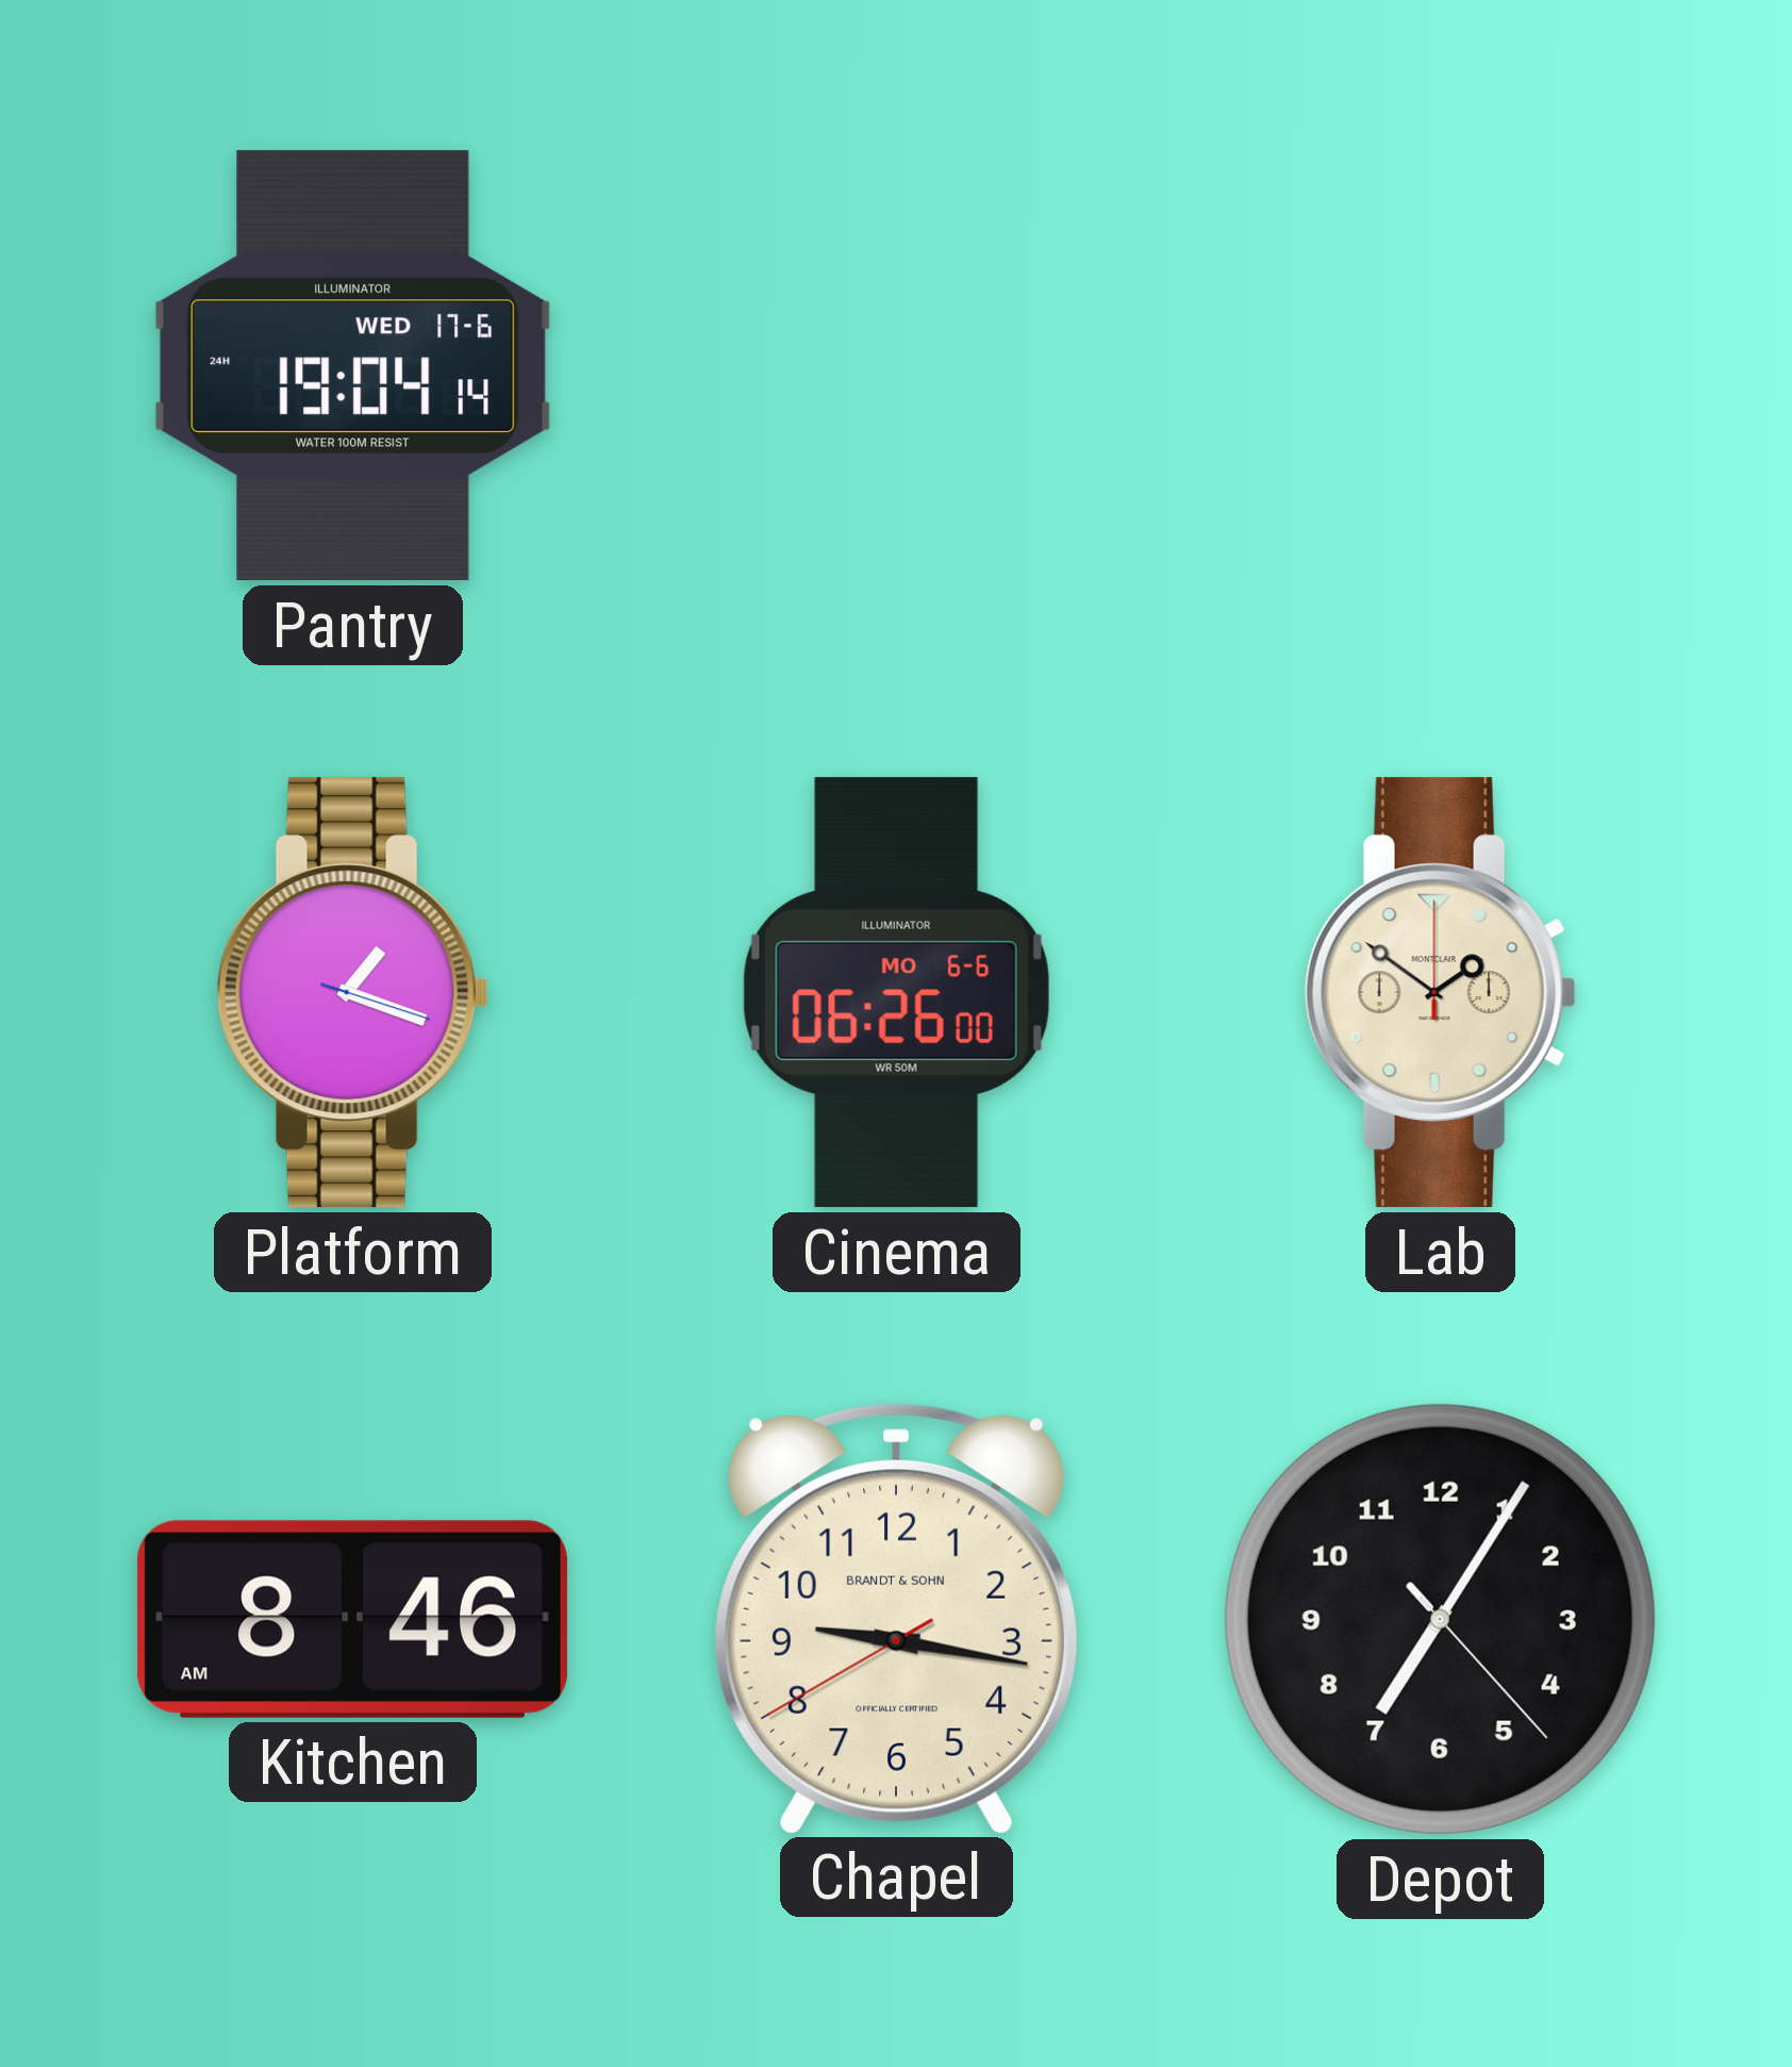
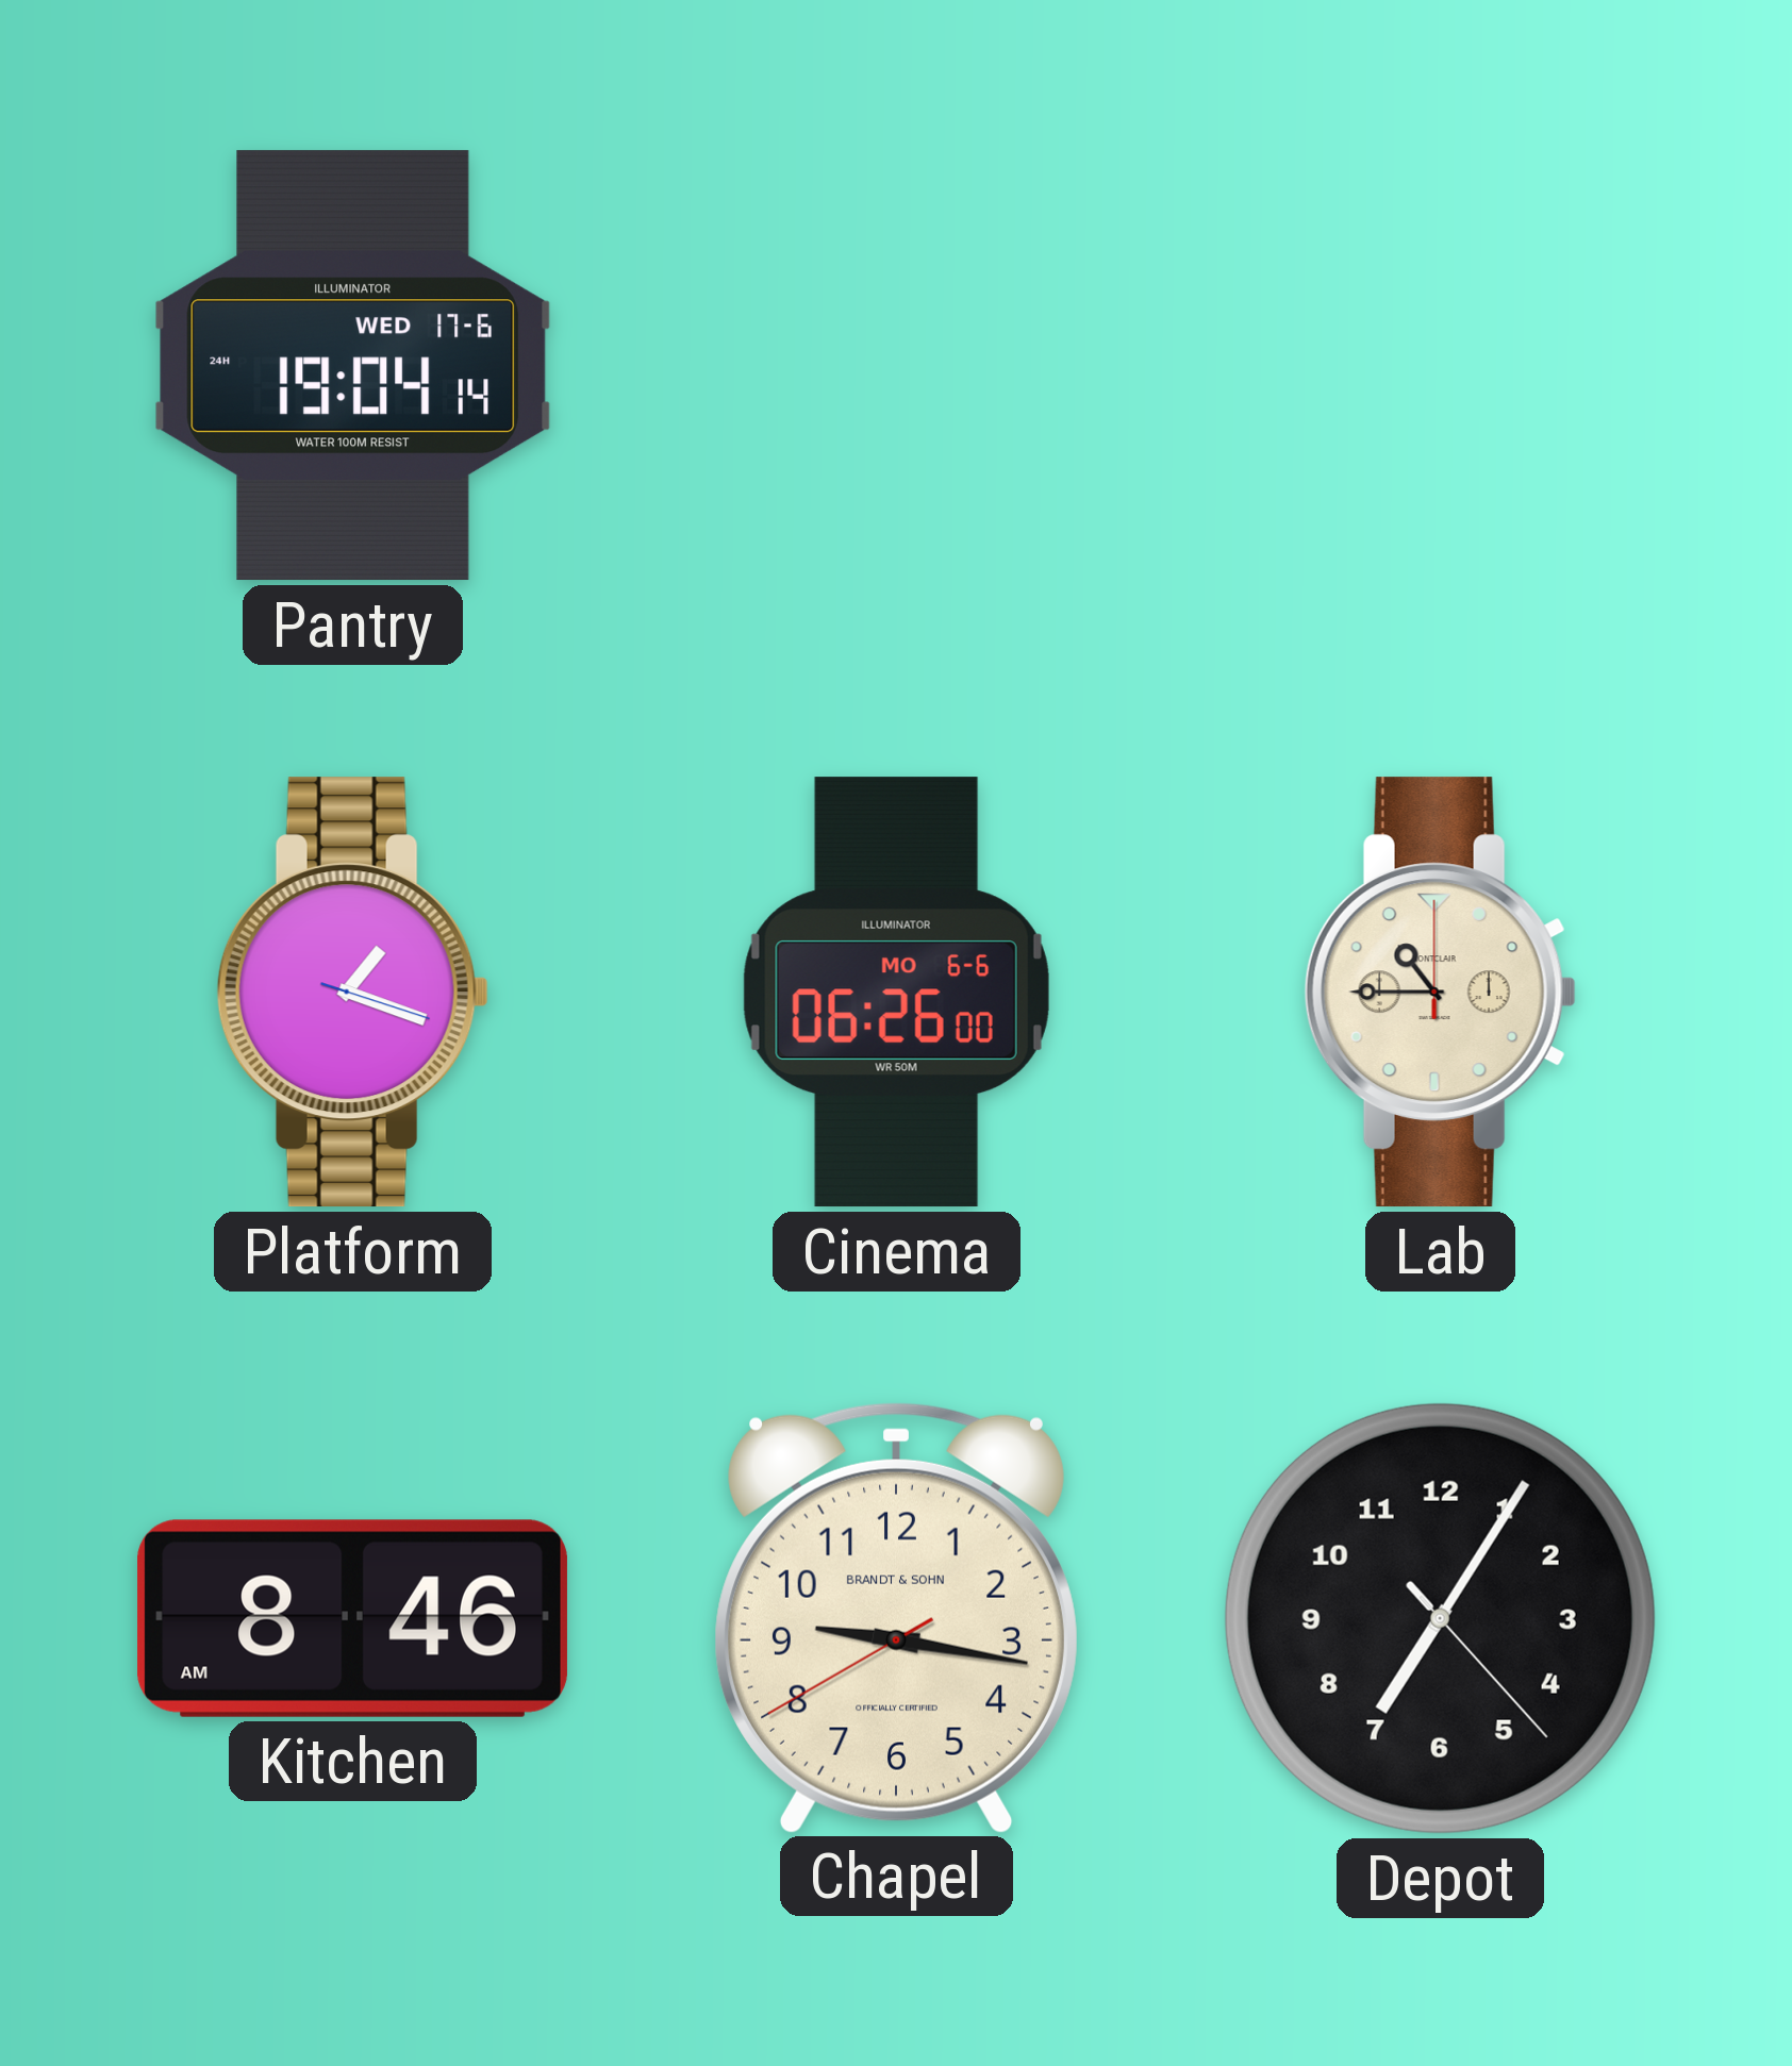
Lab: 1:51 -> 10:45 (1440, 993)
